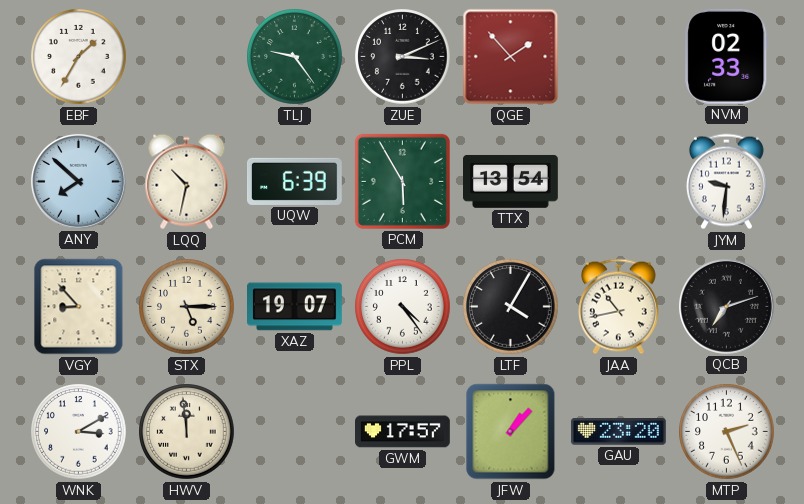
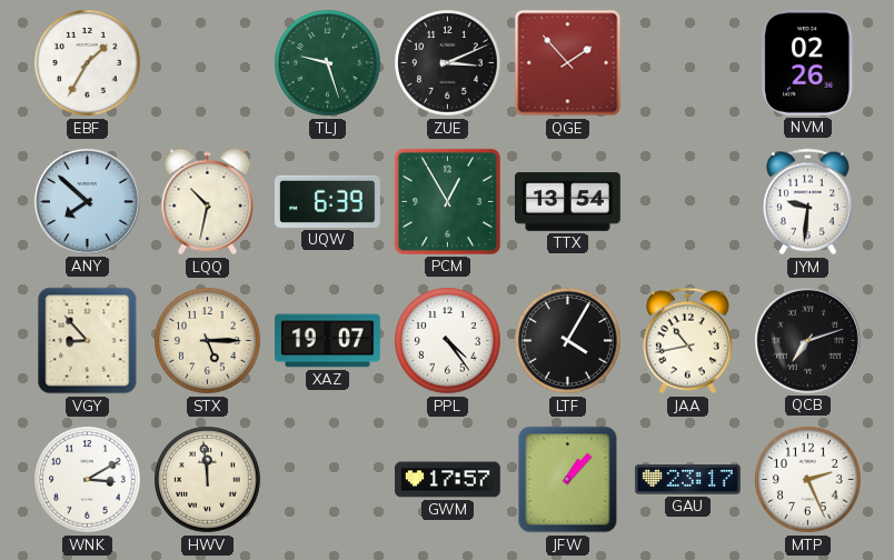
TLJ: 9:24 -> 9:27 (328, 63)
NVM: 02:33 -> 02:26 (808, 62)
PCM: 5:55 -> 12:55 (447, 201)
GAU: 23:20 -> 23:17 (687, 480)
